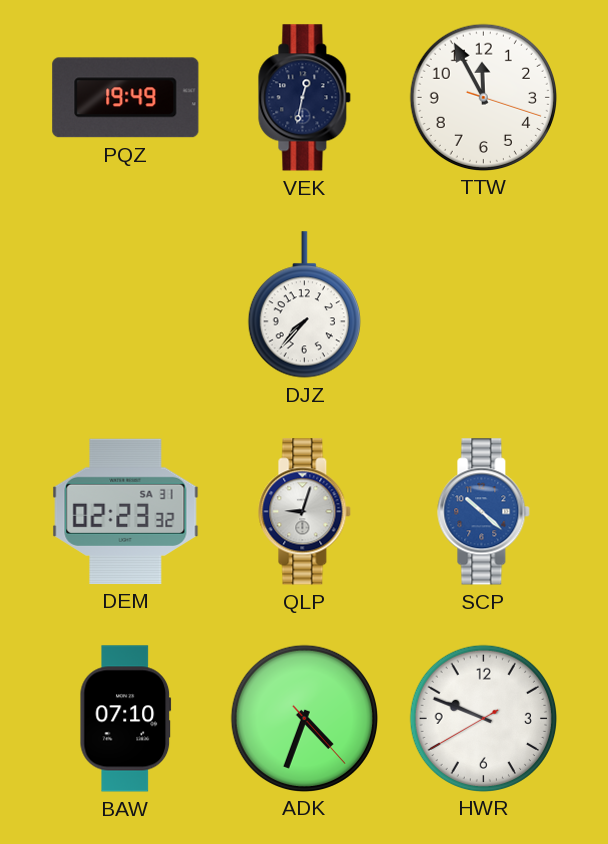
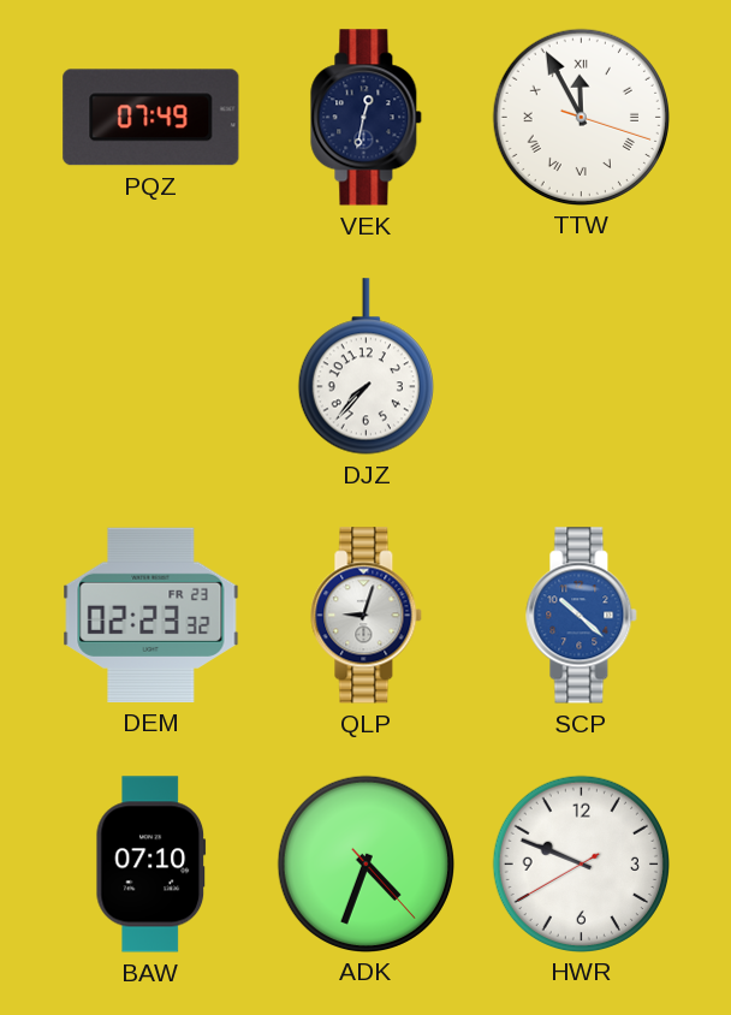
PQZ: 19:49 -> 07:49 (151, 118)
TTW numerals: Arabic -> Roman (581, 117)
DEM date: SA 31 -> FR 23 (151, 615)
